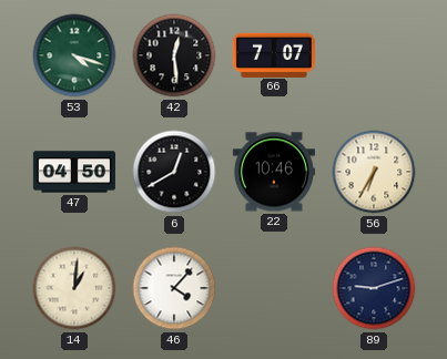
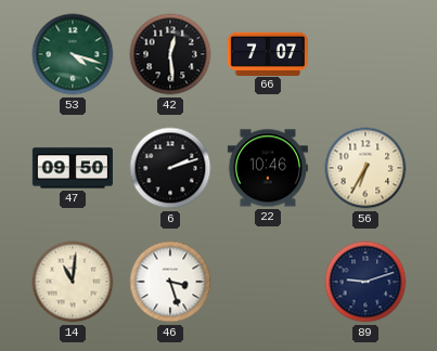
47: 04:50 -> 09:50 (73, 168)
6: 12:40 -> 2:12 (170, 168)
14: 1:01 -> 11:01 (73, 282)
46: 4:07 -> 3:27 (170, 282)
